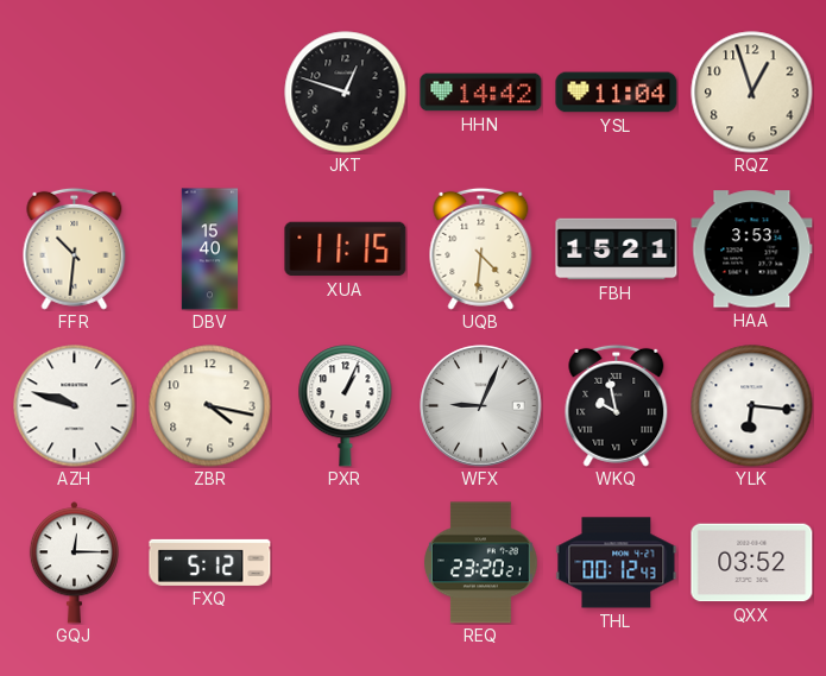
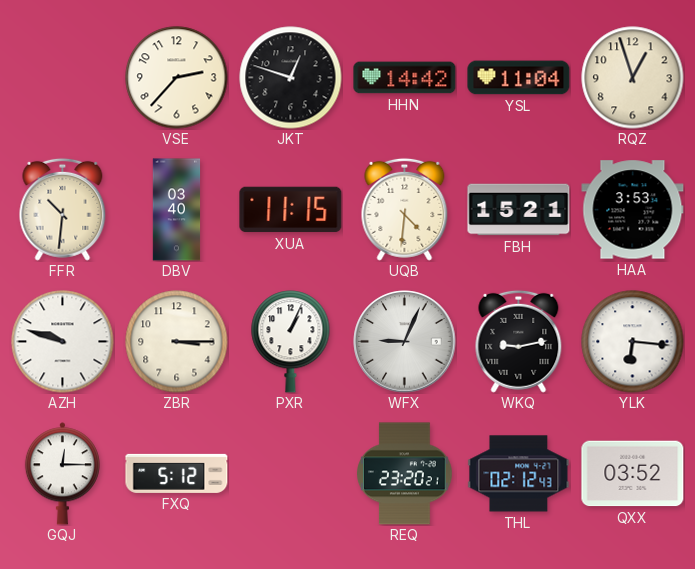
VSE: none -> 2:37 (177, 78)
DBV: 15:40 -> 03:40 (177, 210)
ZBR: 4:17 -> 3:15 (177, 342)
WKQ: 9:58 -> 9:13 (519, 341)
THL: 00:12 -> 02:12 (519, 474)
